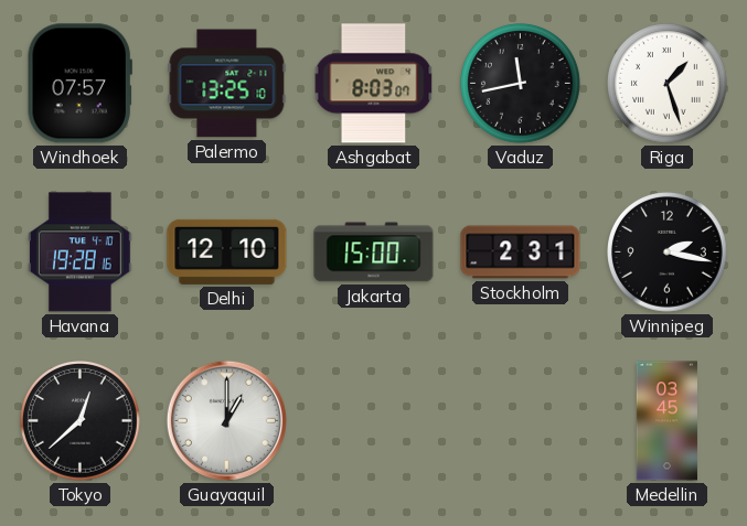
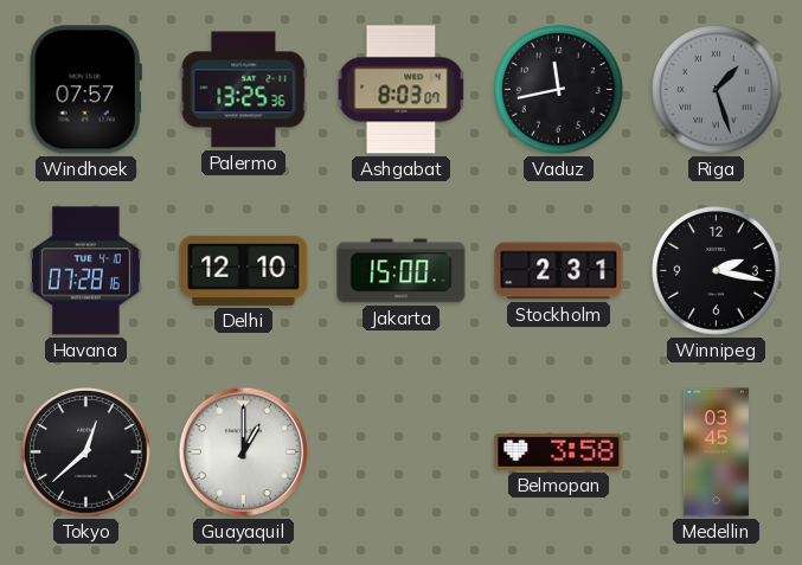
Palermo: 13:25:10 -> 13:25:36 (244, 90)
Riga dial: white -> grey (717, 90)
Havana: 19:28 -> 07:28 (86, 271)
Belmopan: none -> 3:58 (559, 451)
